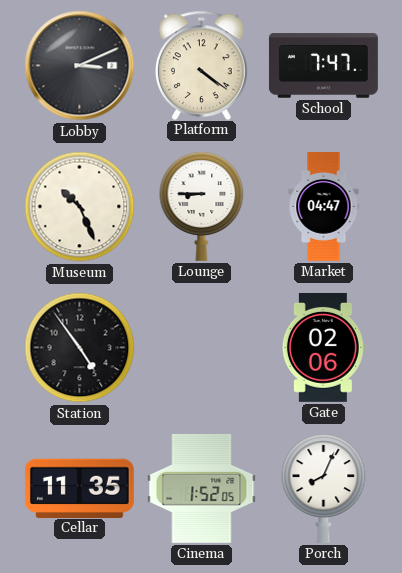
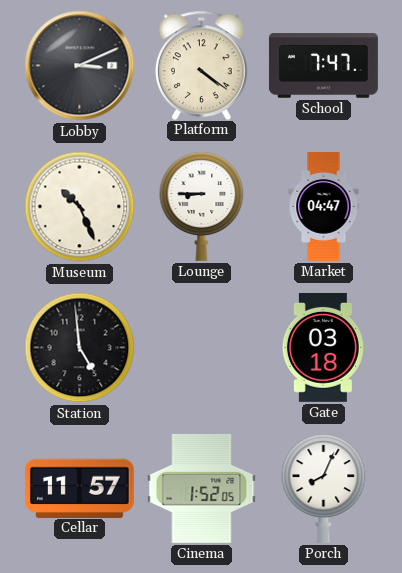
Station: 4:54 -> 4:59 (80, 348)
Gate: 02:06 -> 03:18 (323, 347)
Cellar: 11:35 -> 11:57 (79, 488)
